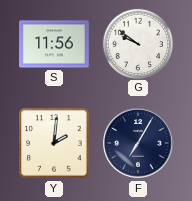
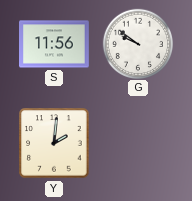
F: 7:05 -> none (138, 143)
